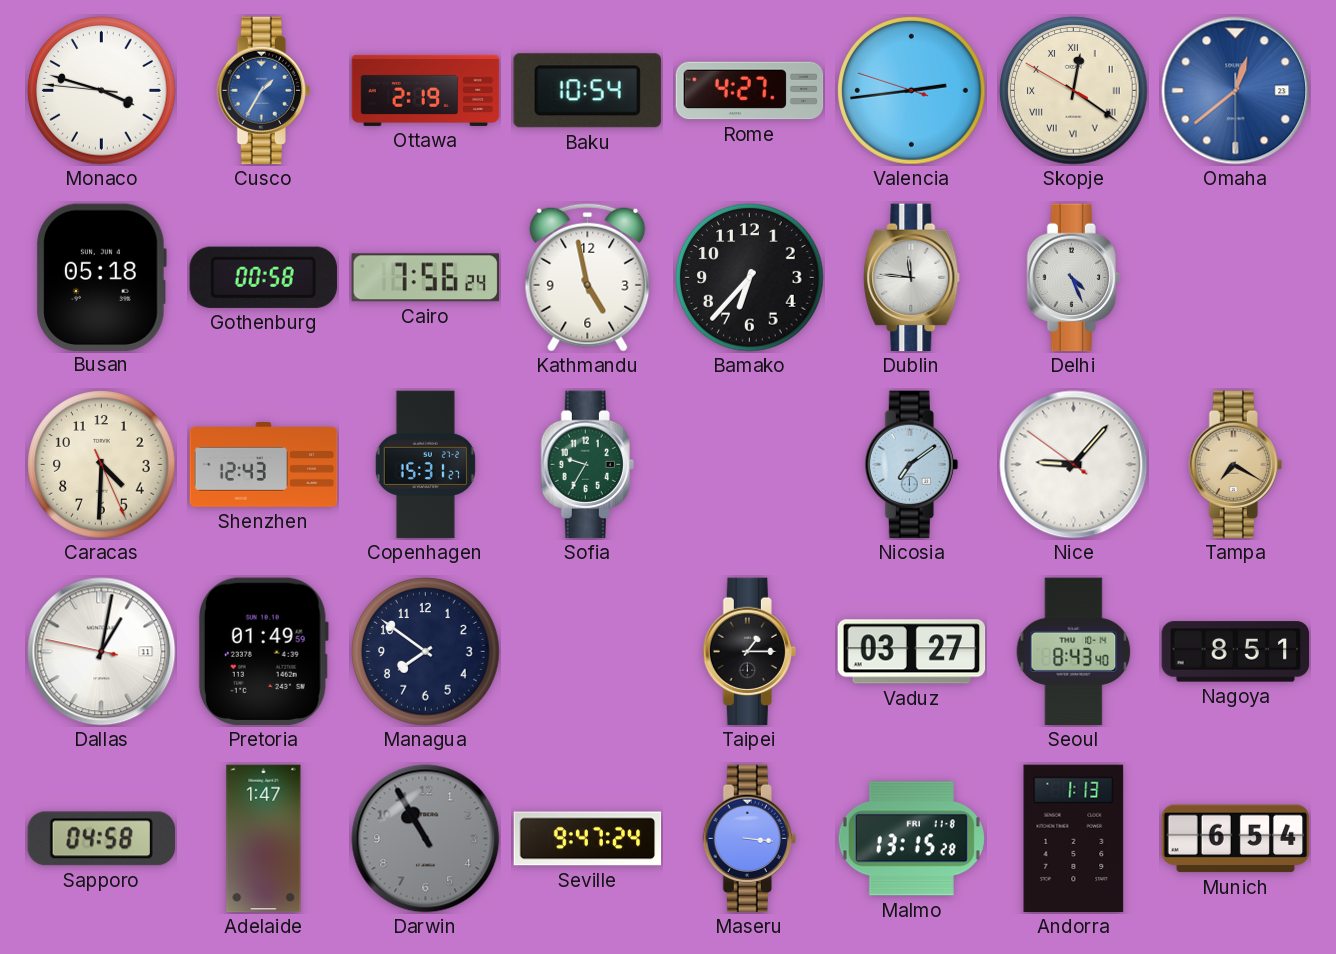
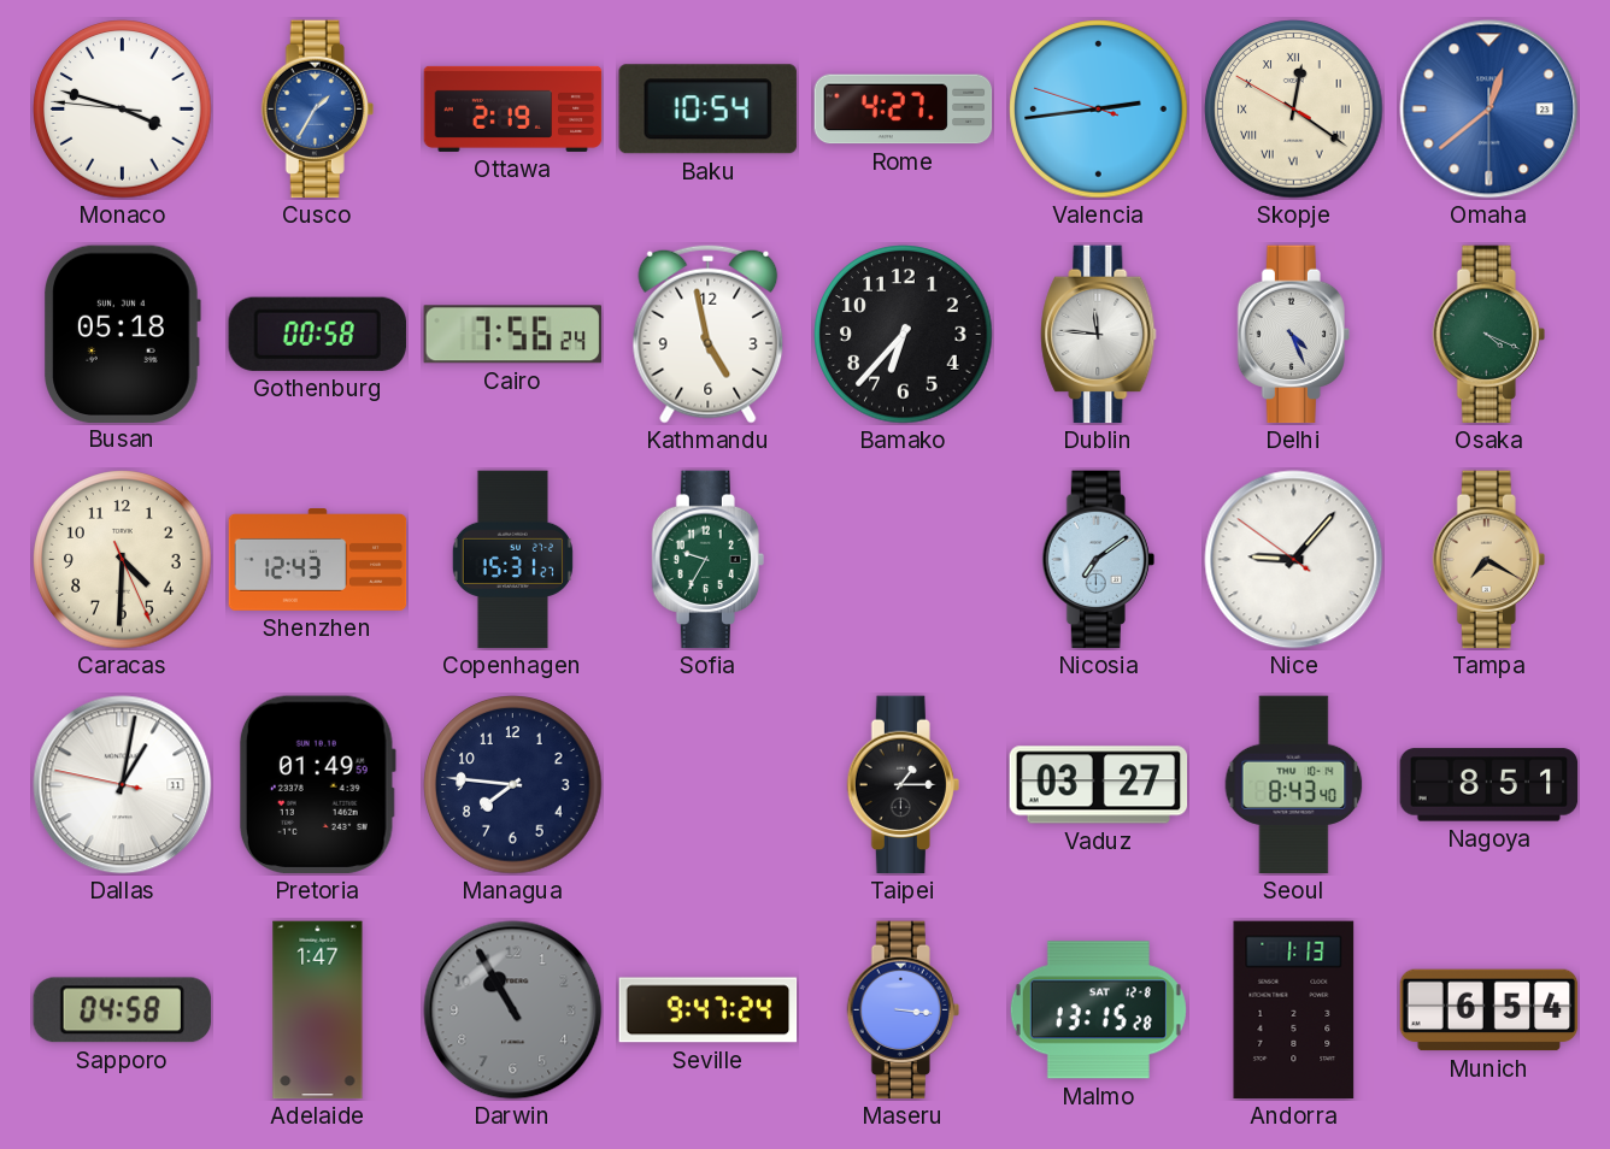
Osaka: none -> 4:19 (1488, 335)
Managua: 7:51 -> 7:46 (513, 785)
Malmo date: FRI 11-8 -> SAT 12-8 (1098, 1010)
